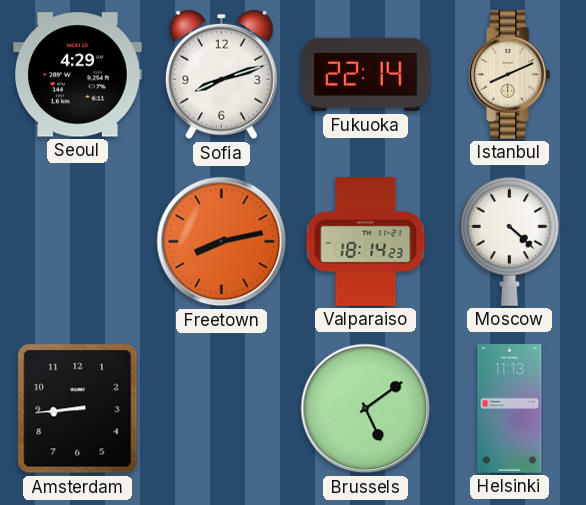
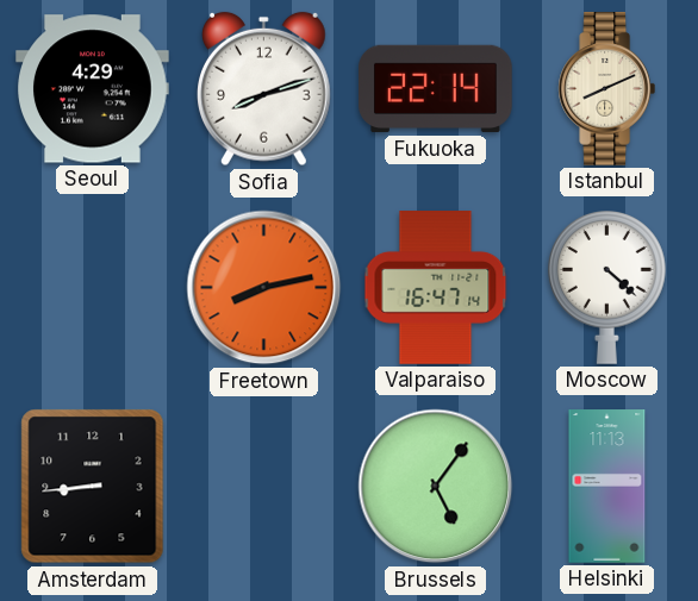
Valparaiso: 18:14 -> 16:47 (436, 288)
Brussels: 5:09 -> 5:06 (436, 487)
